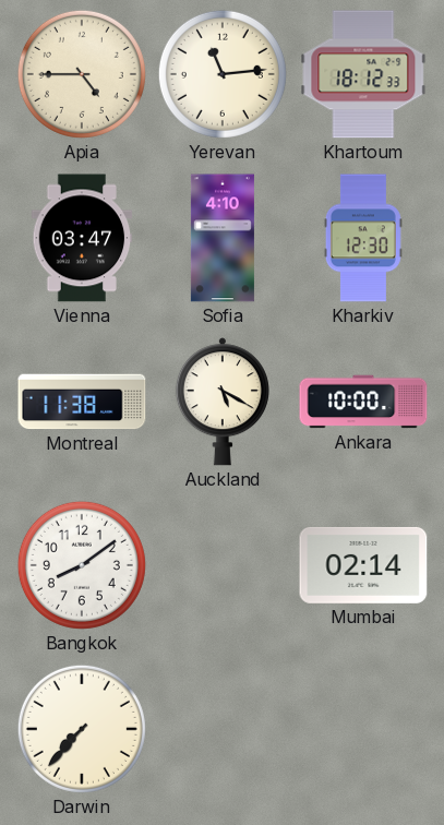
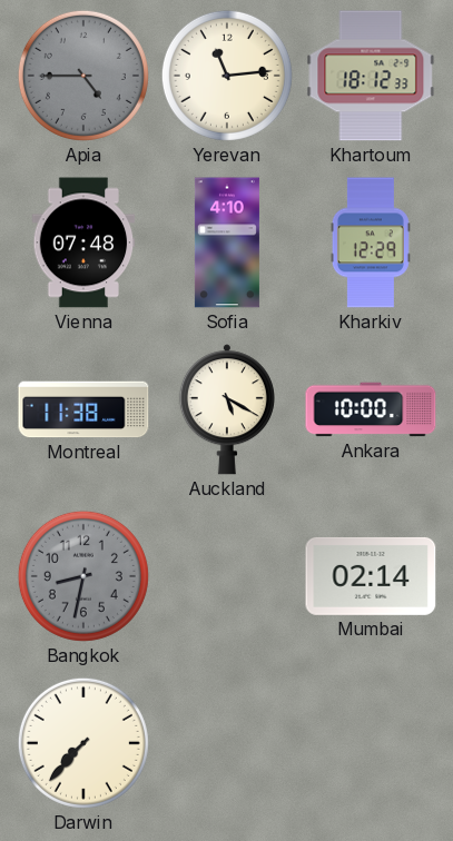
Apia dial: cream -> grey (83, 76)
Vienna: 03:47 -> 07:48 (83, 243)
Kharkiv: 12:30 -> 12:29 (371, 243)
Bangkok: 8:09 -> 8:32 (83, 576)
Bangkok dial: white -> grey (83, 576)
